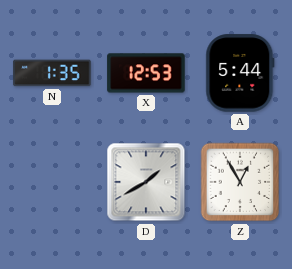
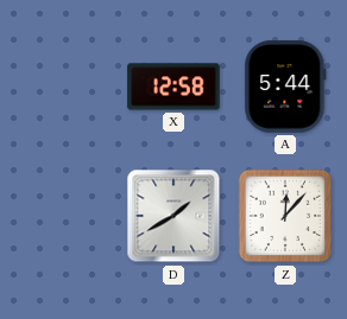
N: 1:35 -> none (52, 73)
X: 12:53 -> 12:58 (173, 87)
Z: 12:55 -> 12:07 (285, 216)
